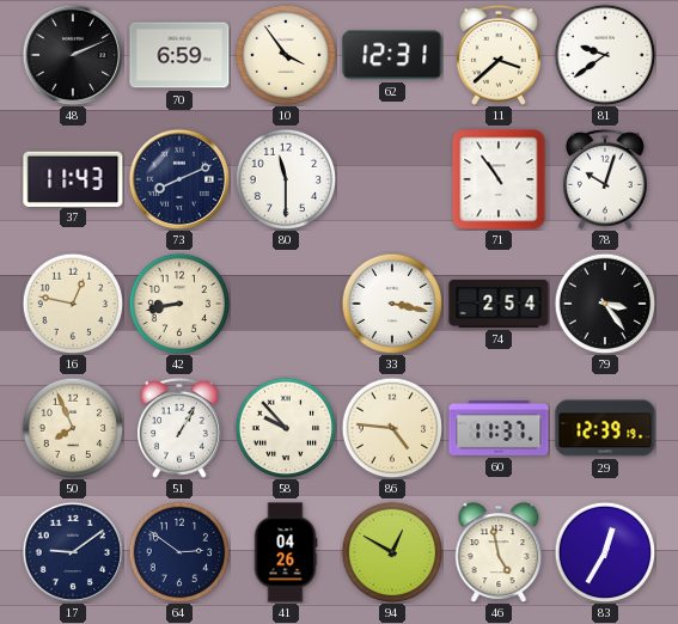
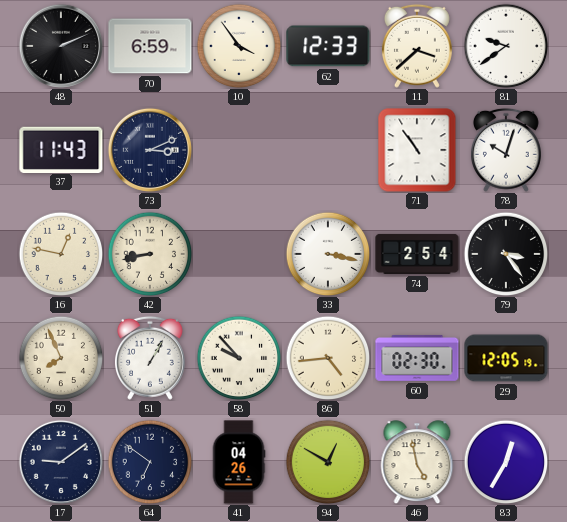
62: 12:31 -> 12:33 (328, 46)
73: 8:11 -> 3:11 (150, 150)
80: 11:30 -> none (286, 179)
86: 4:46 -> 4:44 (328, 358)
60: 11:37 -> 02:30 (417, 358)
29: 12:39 -> 12:05 (506, 358)
64: 2:51 -> 6:51 (150, 462)
